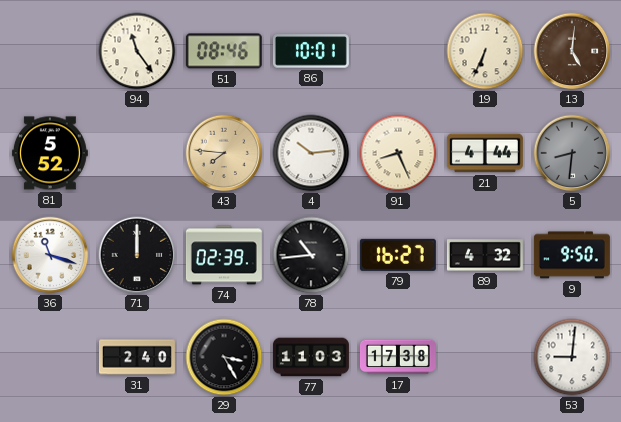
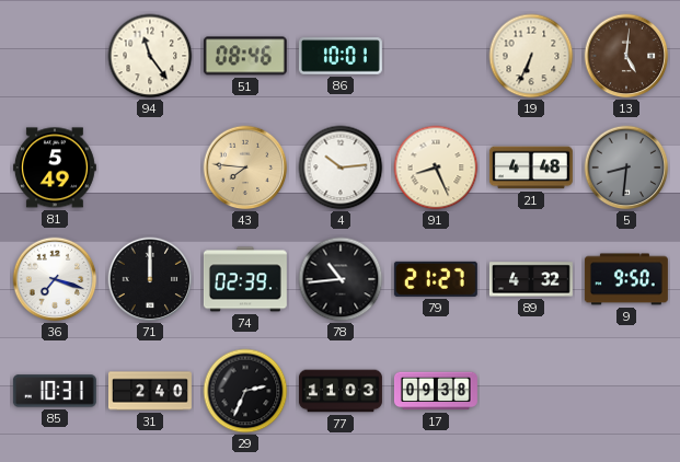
81: 5:52 -> 5:49 (55, 168)
21: 4:44 -> 4:48 (531, 168)
36: 11:18 -> 7:18 (55, 279)
79: 16:27 -> 21:27 (436, 279)
85: none -> 10:31 (55, 391)
29: 3:25 -> 2:34 (245, 391)
17: 17:38 -> 09:38 (436, 391)
53: 9:01 -> none (572, 357)
